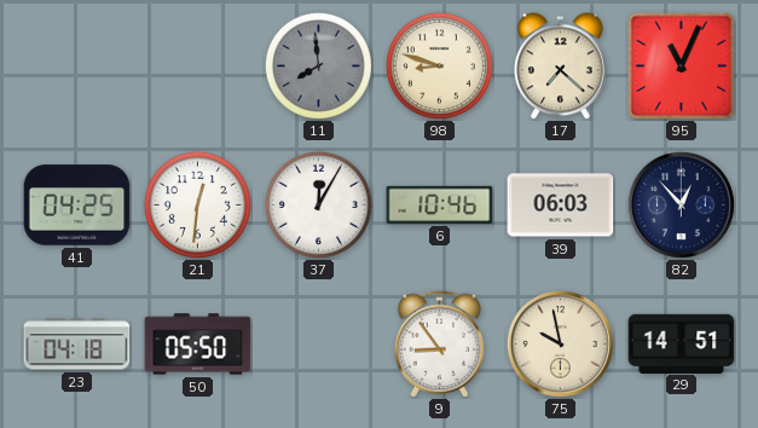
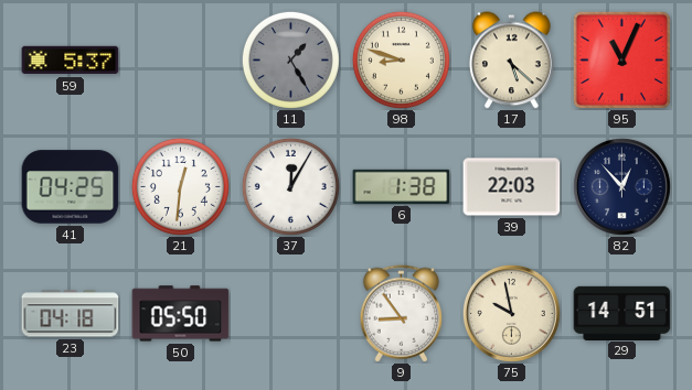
59: none -> 5:37 (71, 61)
11: 7:59 -> 1:25 (290, 59)
17: 7:22 -> 5:22 (512, 61)
6: 10:46 -> 1:38 (402, 186)
39: 06:03 -> 22:03 (512, 187)
